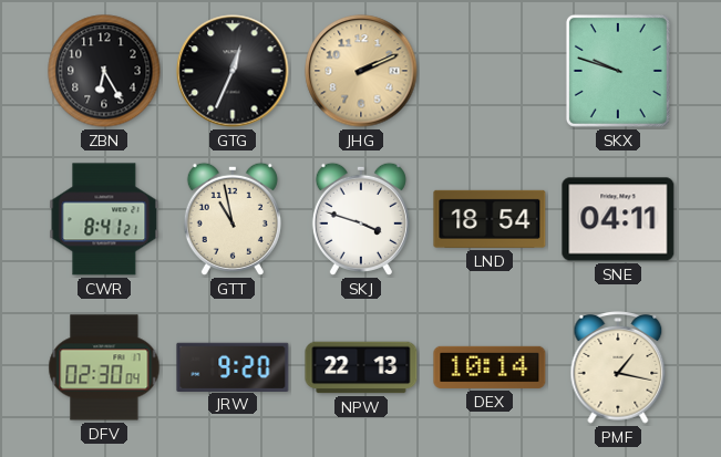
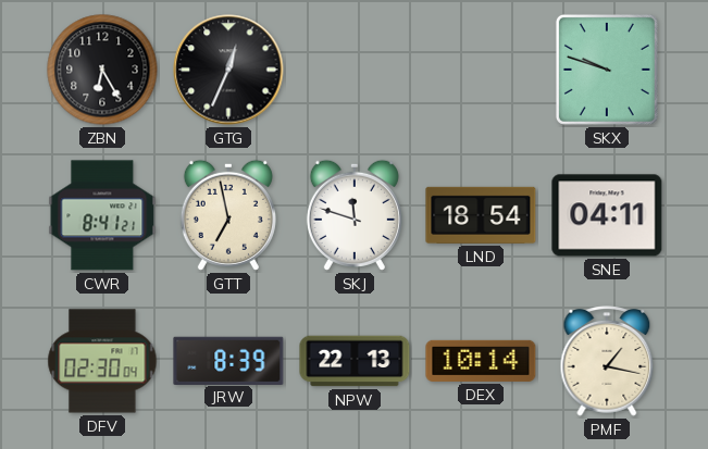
JHG: 2:11 -> none (361, 71)
GTT: 10:58 -> 6:58 (228, 215)
SKJ: 3:48 -> 11:48 (355, 215)
JRW: 9:20 -> 8:39 (228, 360)
